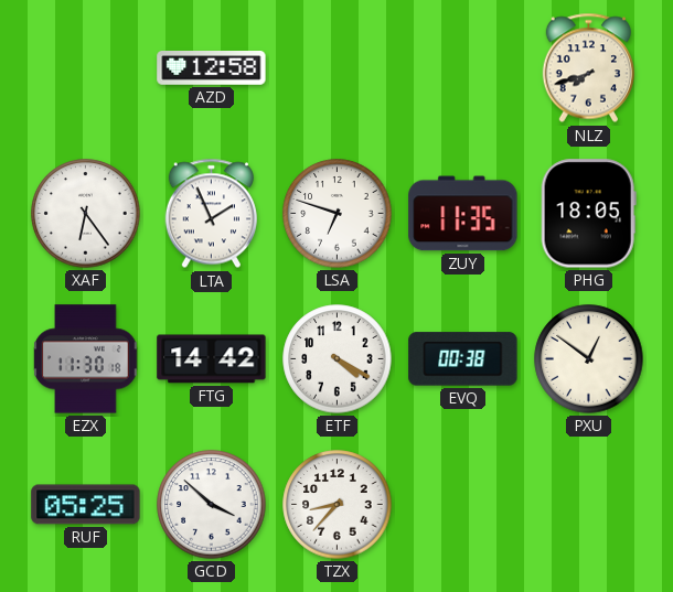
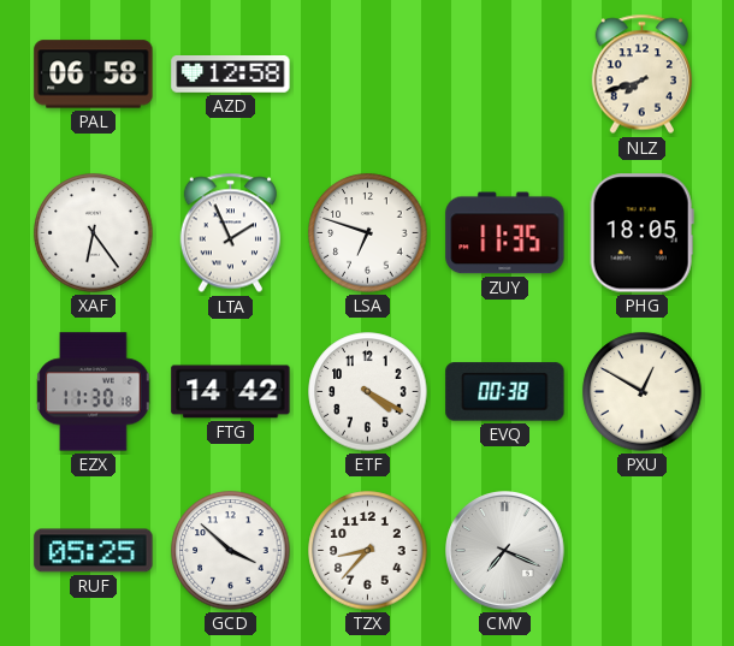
PAL: none -> 06:58 (94, 75)
PXU: 12:51 -> 12:50 (643, 392)
CMV: none -> 7:19 (505, 551)
